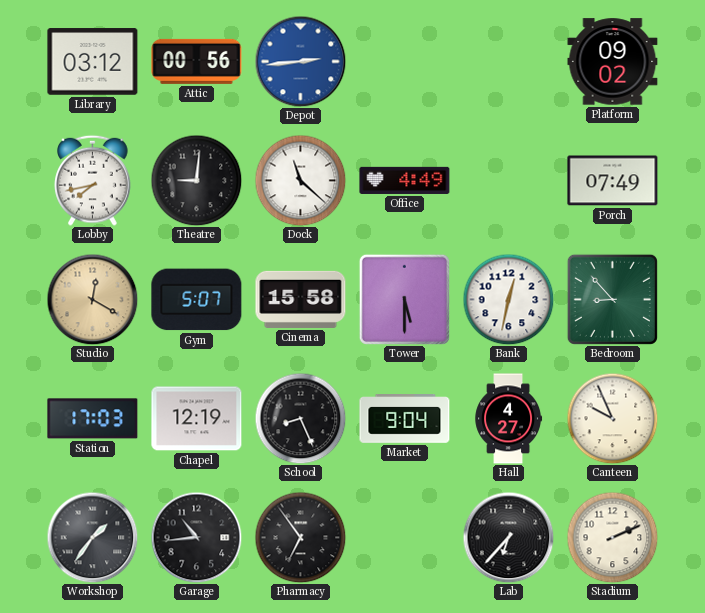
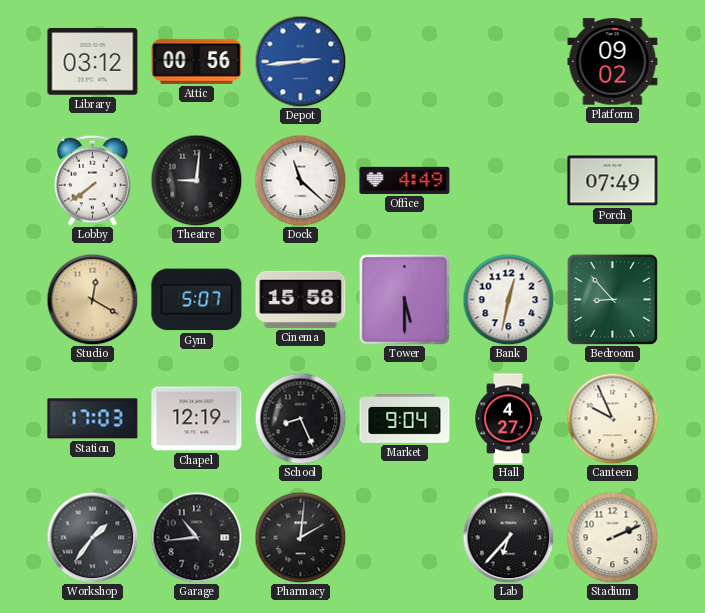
Lobby: 7:43 -> 7:39 (93, 180)
Pharmacy: 6:54 -> 2:01 (300, 537)
